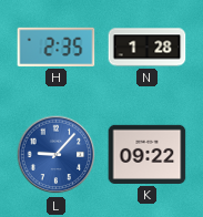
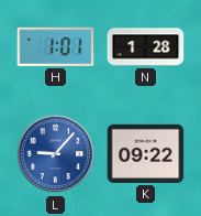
H: 2:35 -> 1:01 (56, 46)
